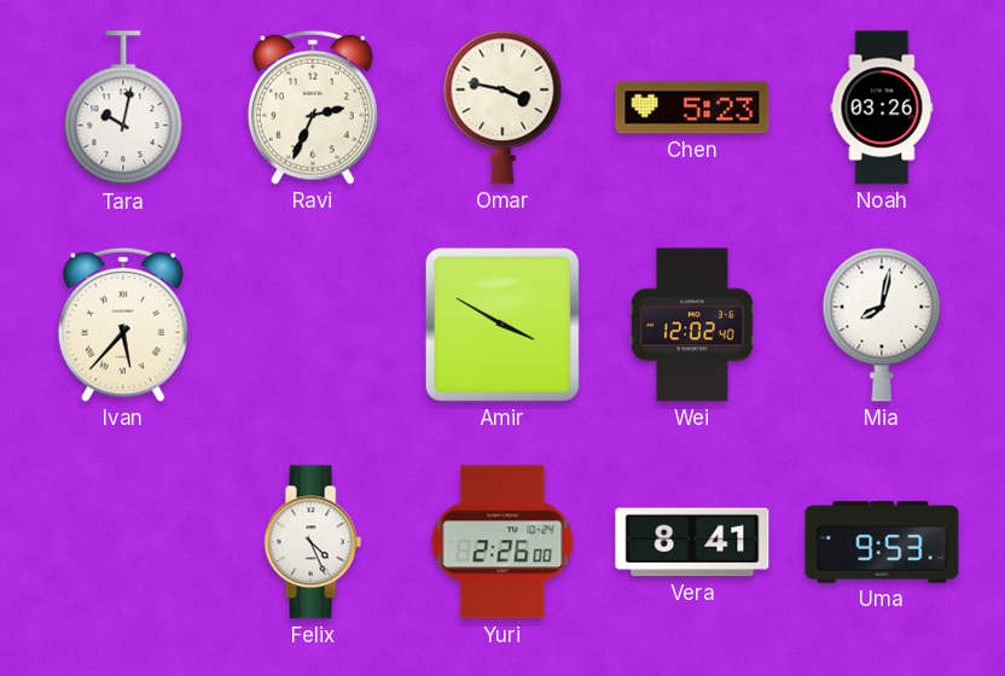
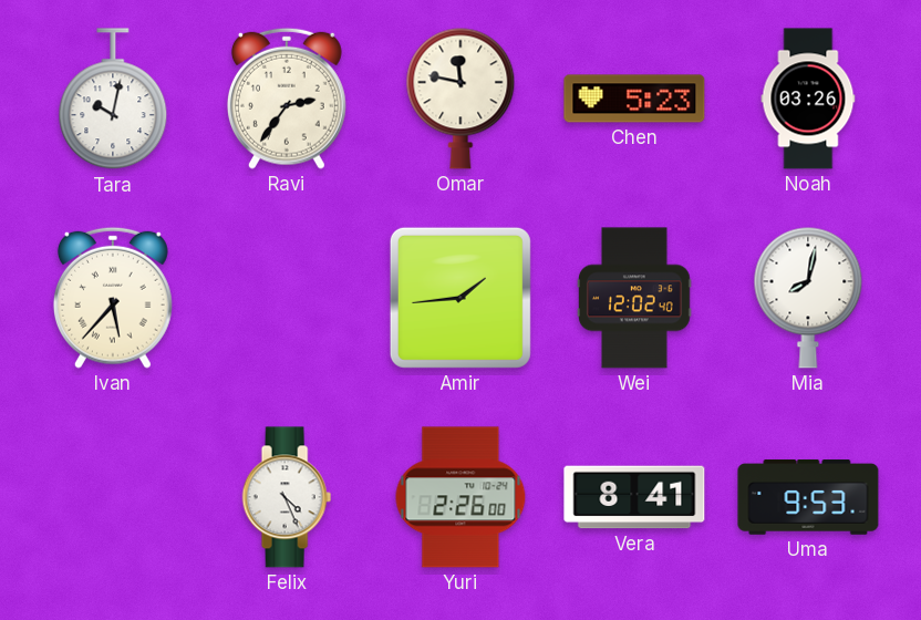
Ravi: 2:34 -> 2:36 (287, 99)
Omar: 3:47 -> 11:47 (460, 99)
Amir: 3:50 -> 1:44 (460, 298)
